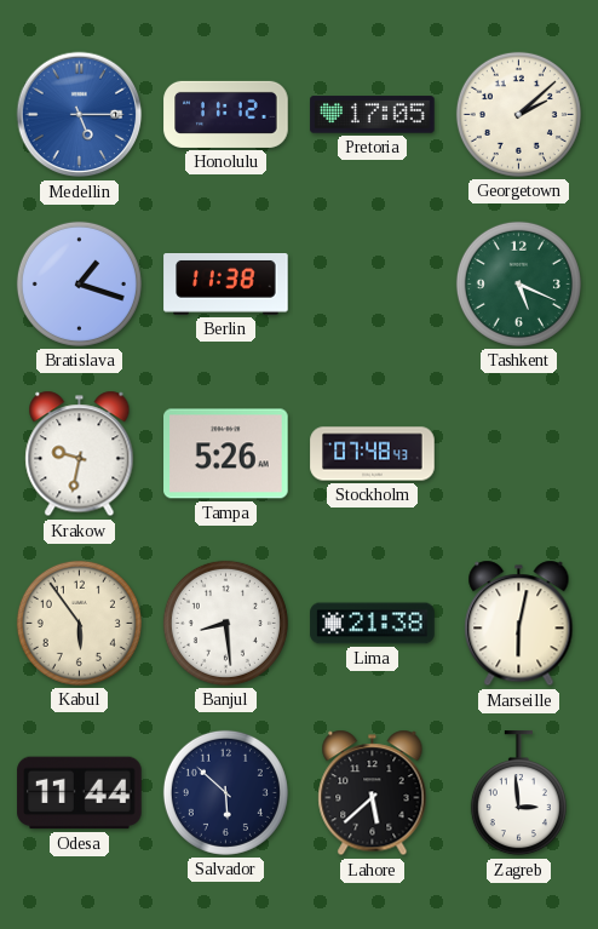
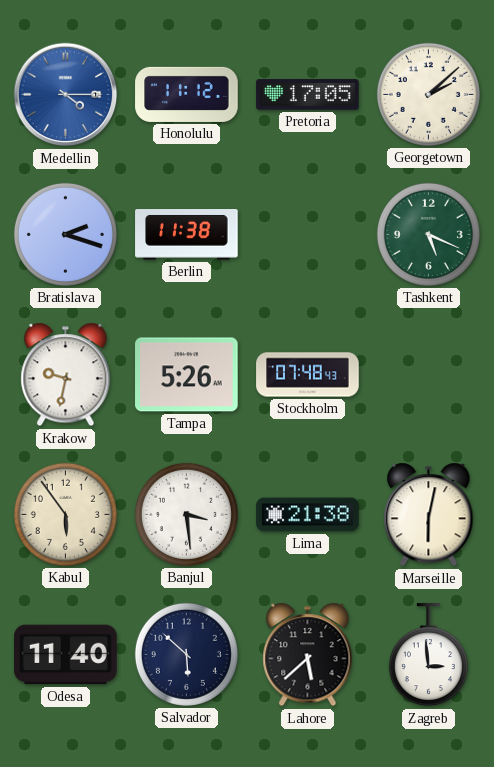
Medellin: 5:15 -> 4:15 (66, 95)
Bratislava: 1:18 -> 2:18 (65, 234)
Banjul: 8:29 -> 3:29 (186, 514)
Odesa: 11:44 -> 11:40 (66, 655)
